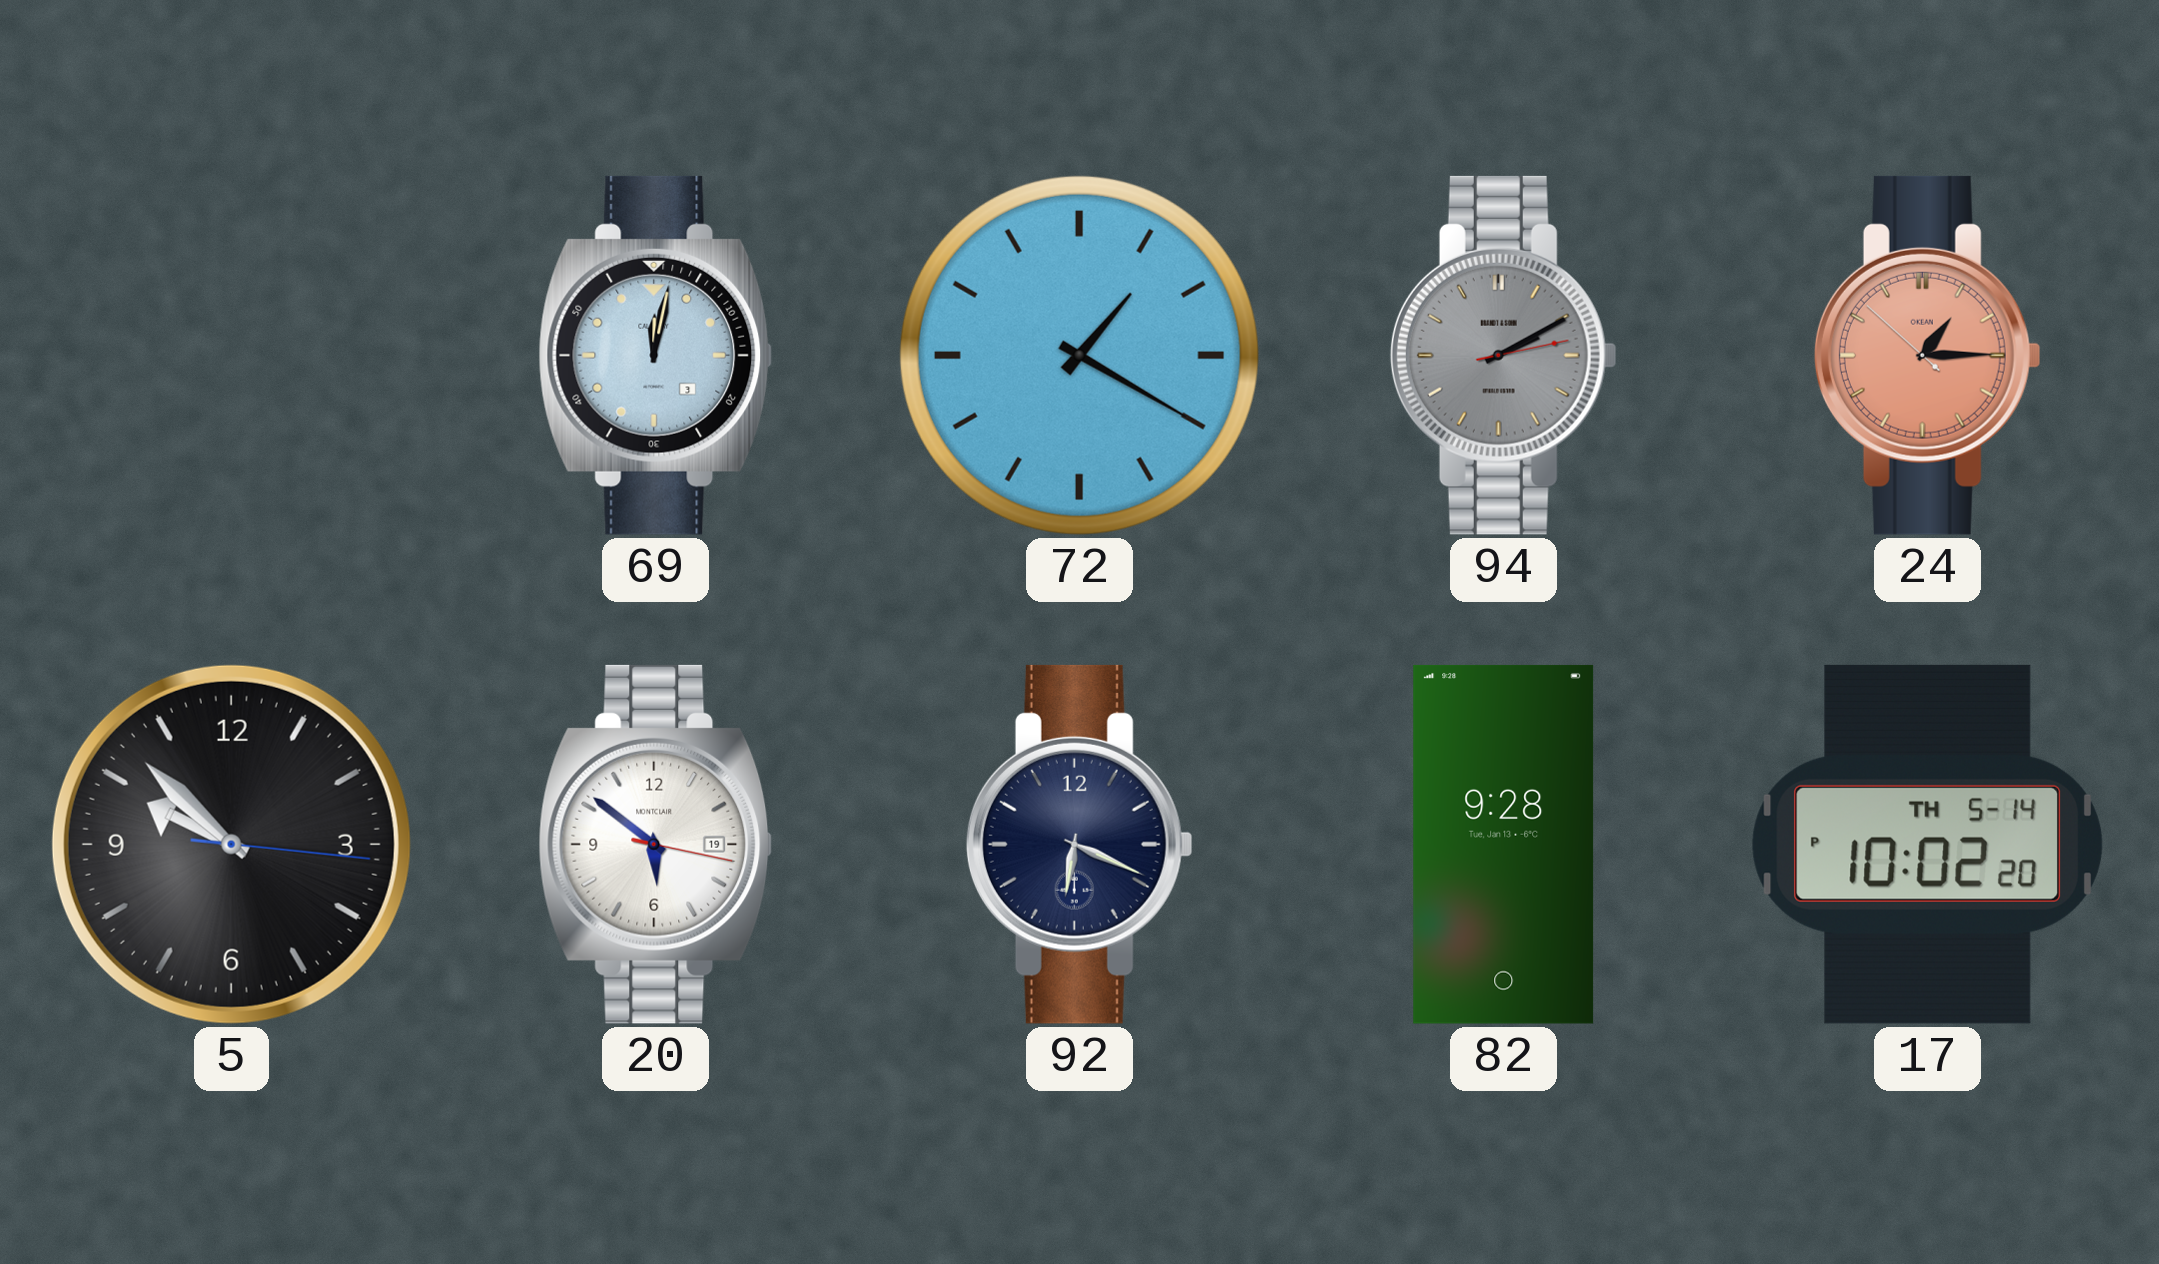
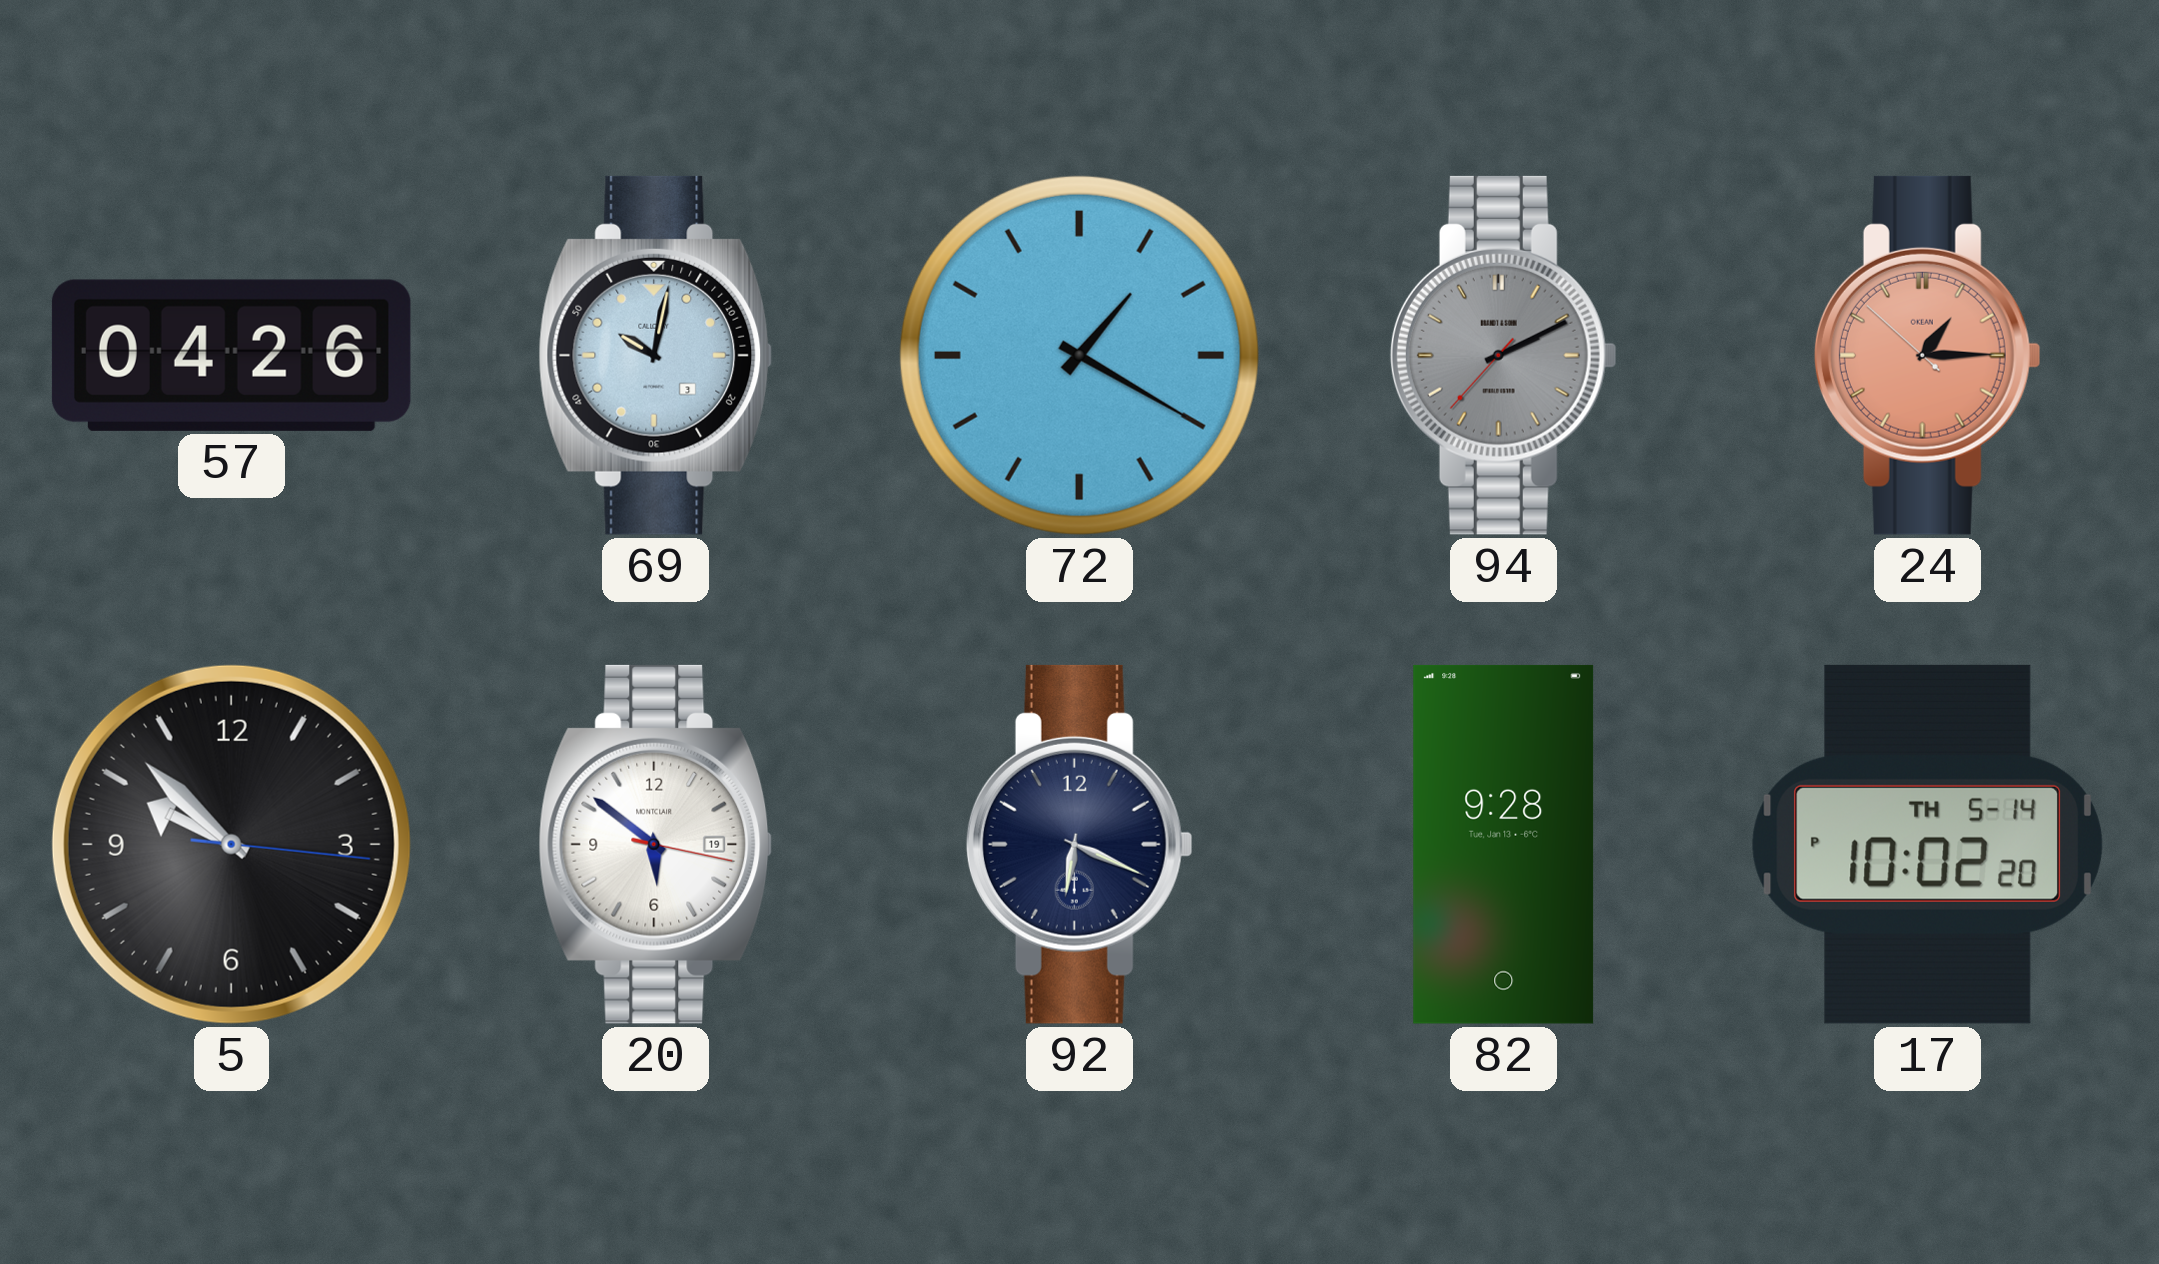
57: none -> 04:26 (231, 355)
69: 12:02 -> 10:02 (656, 355)
94: 2:10:13 -> 2:10:37 (1503, 355)
